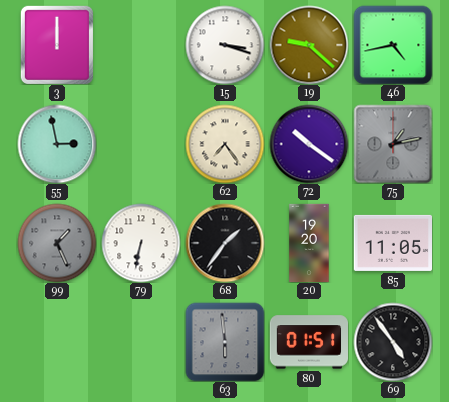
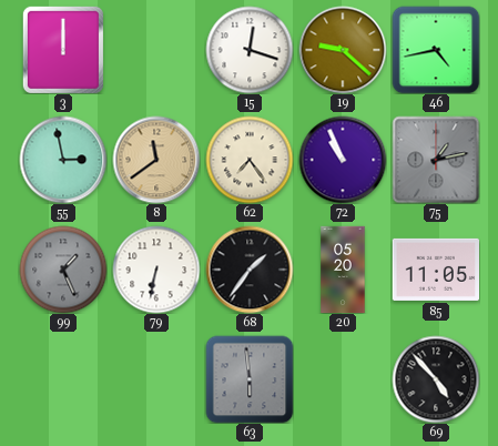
15: 3:18 -> 12:18 (250, 50)
8: none -> 11:39 (156, 160)
72: 10:21 -> 10:56 (343, 160)
20: 19:20 -> 05:20 (343, 270)
80: 01:51 -> none (308, 342)
69: 4:54 -> 4:53 (436, 379)
